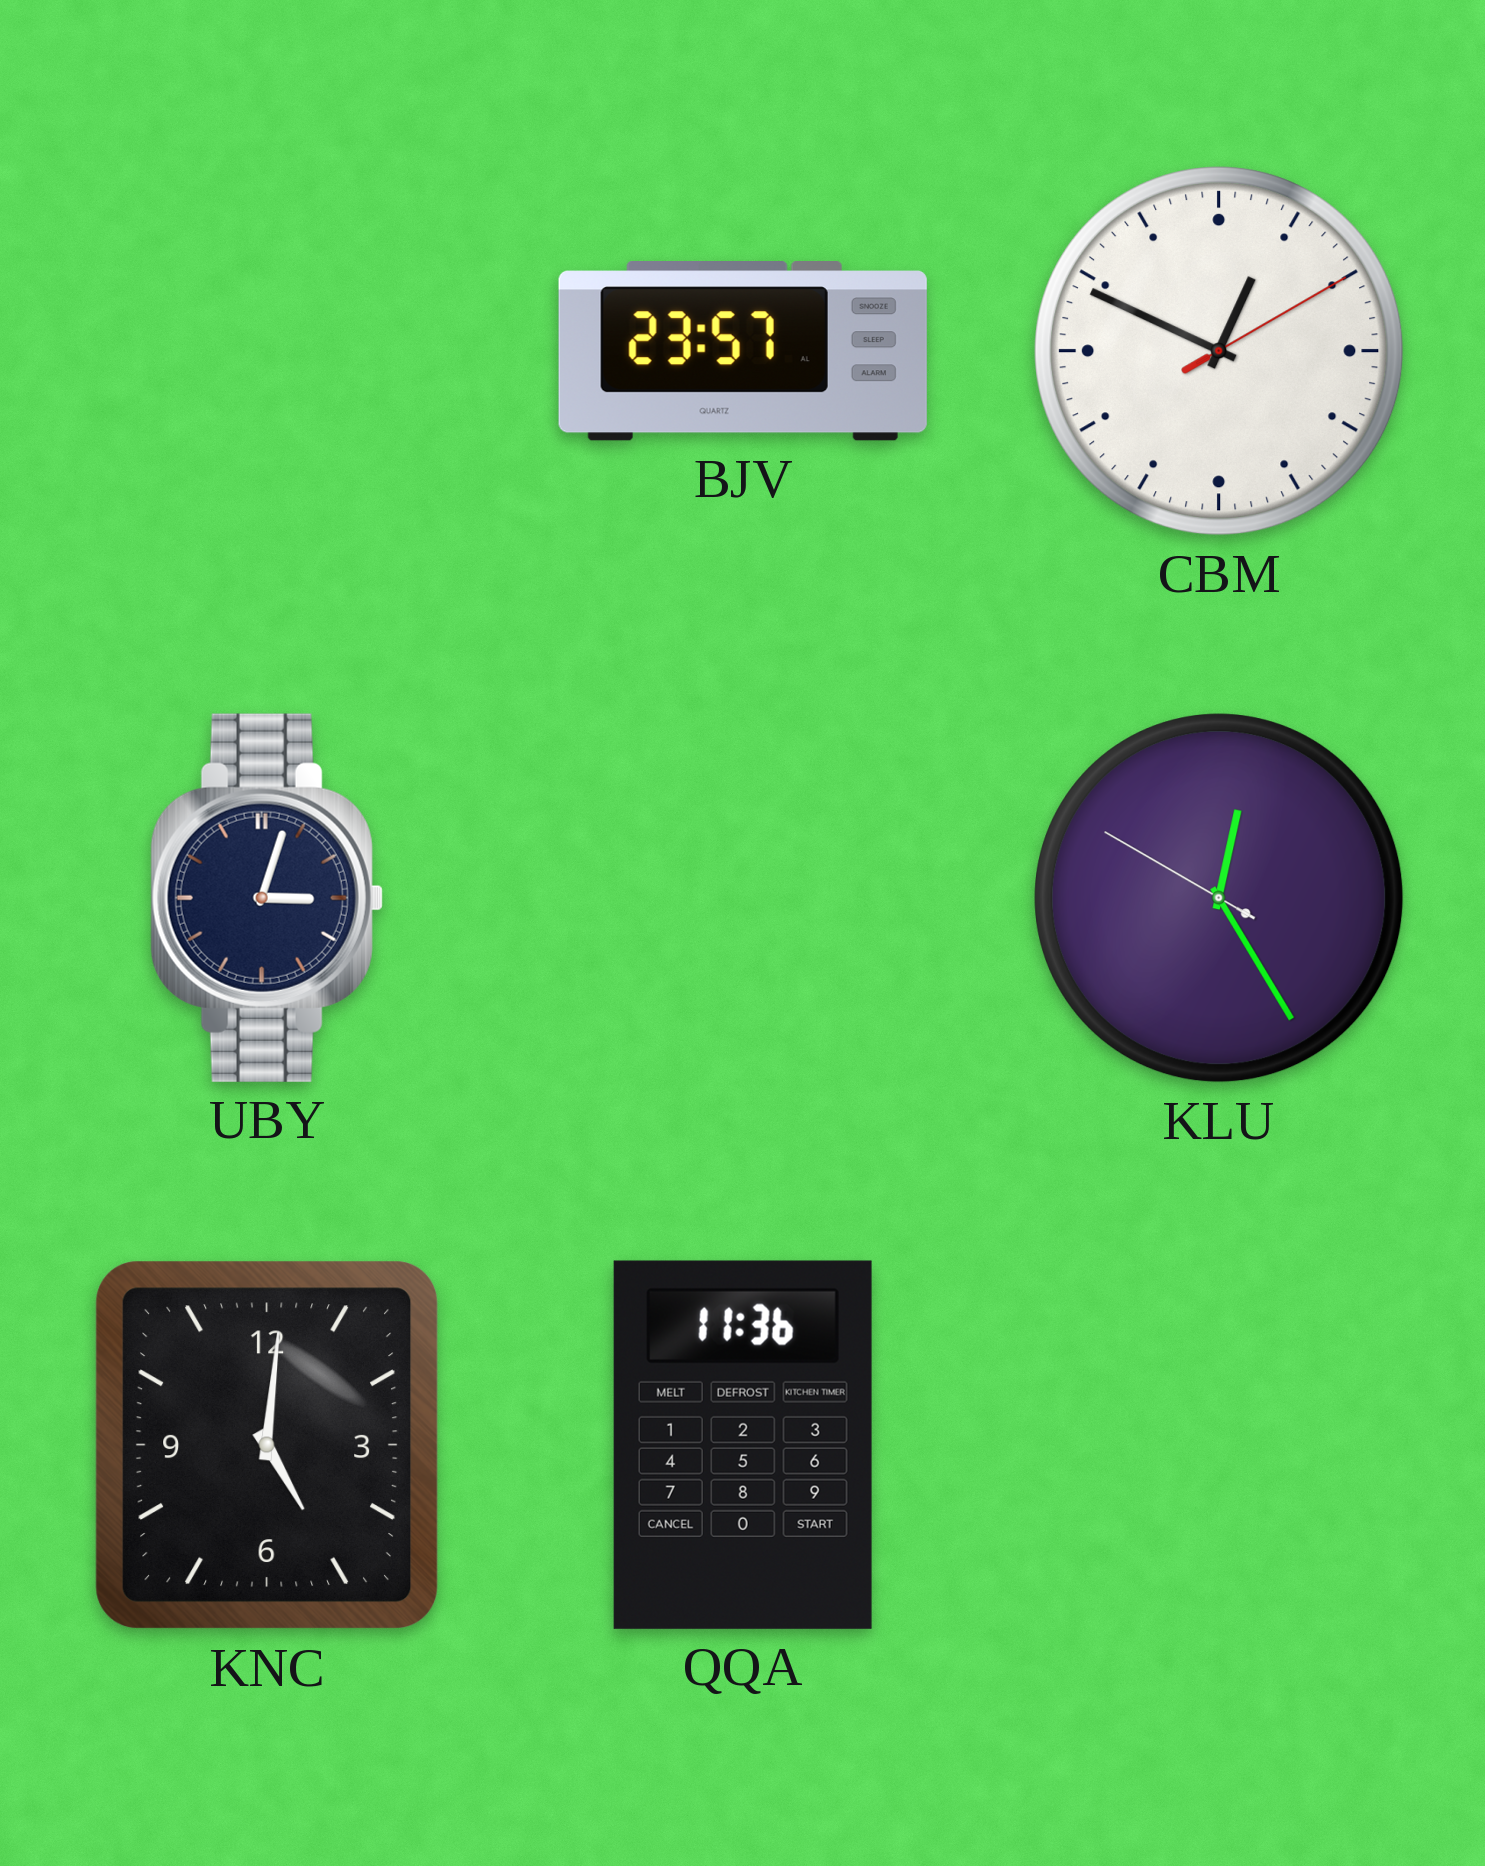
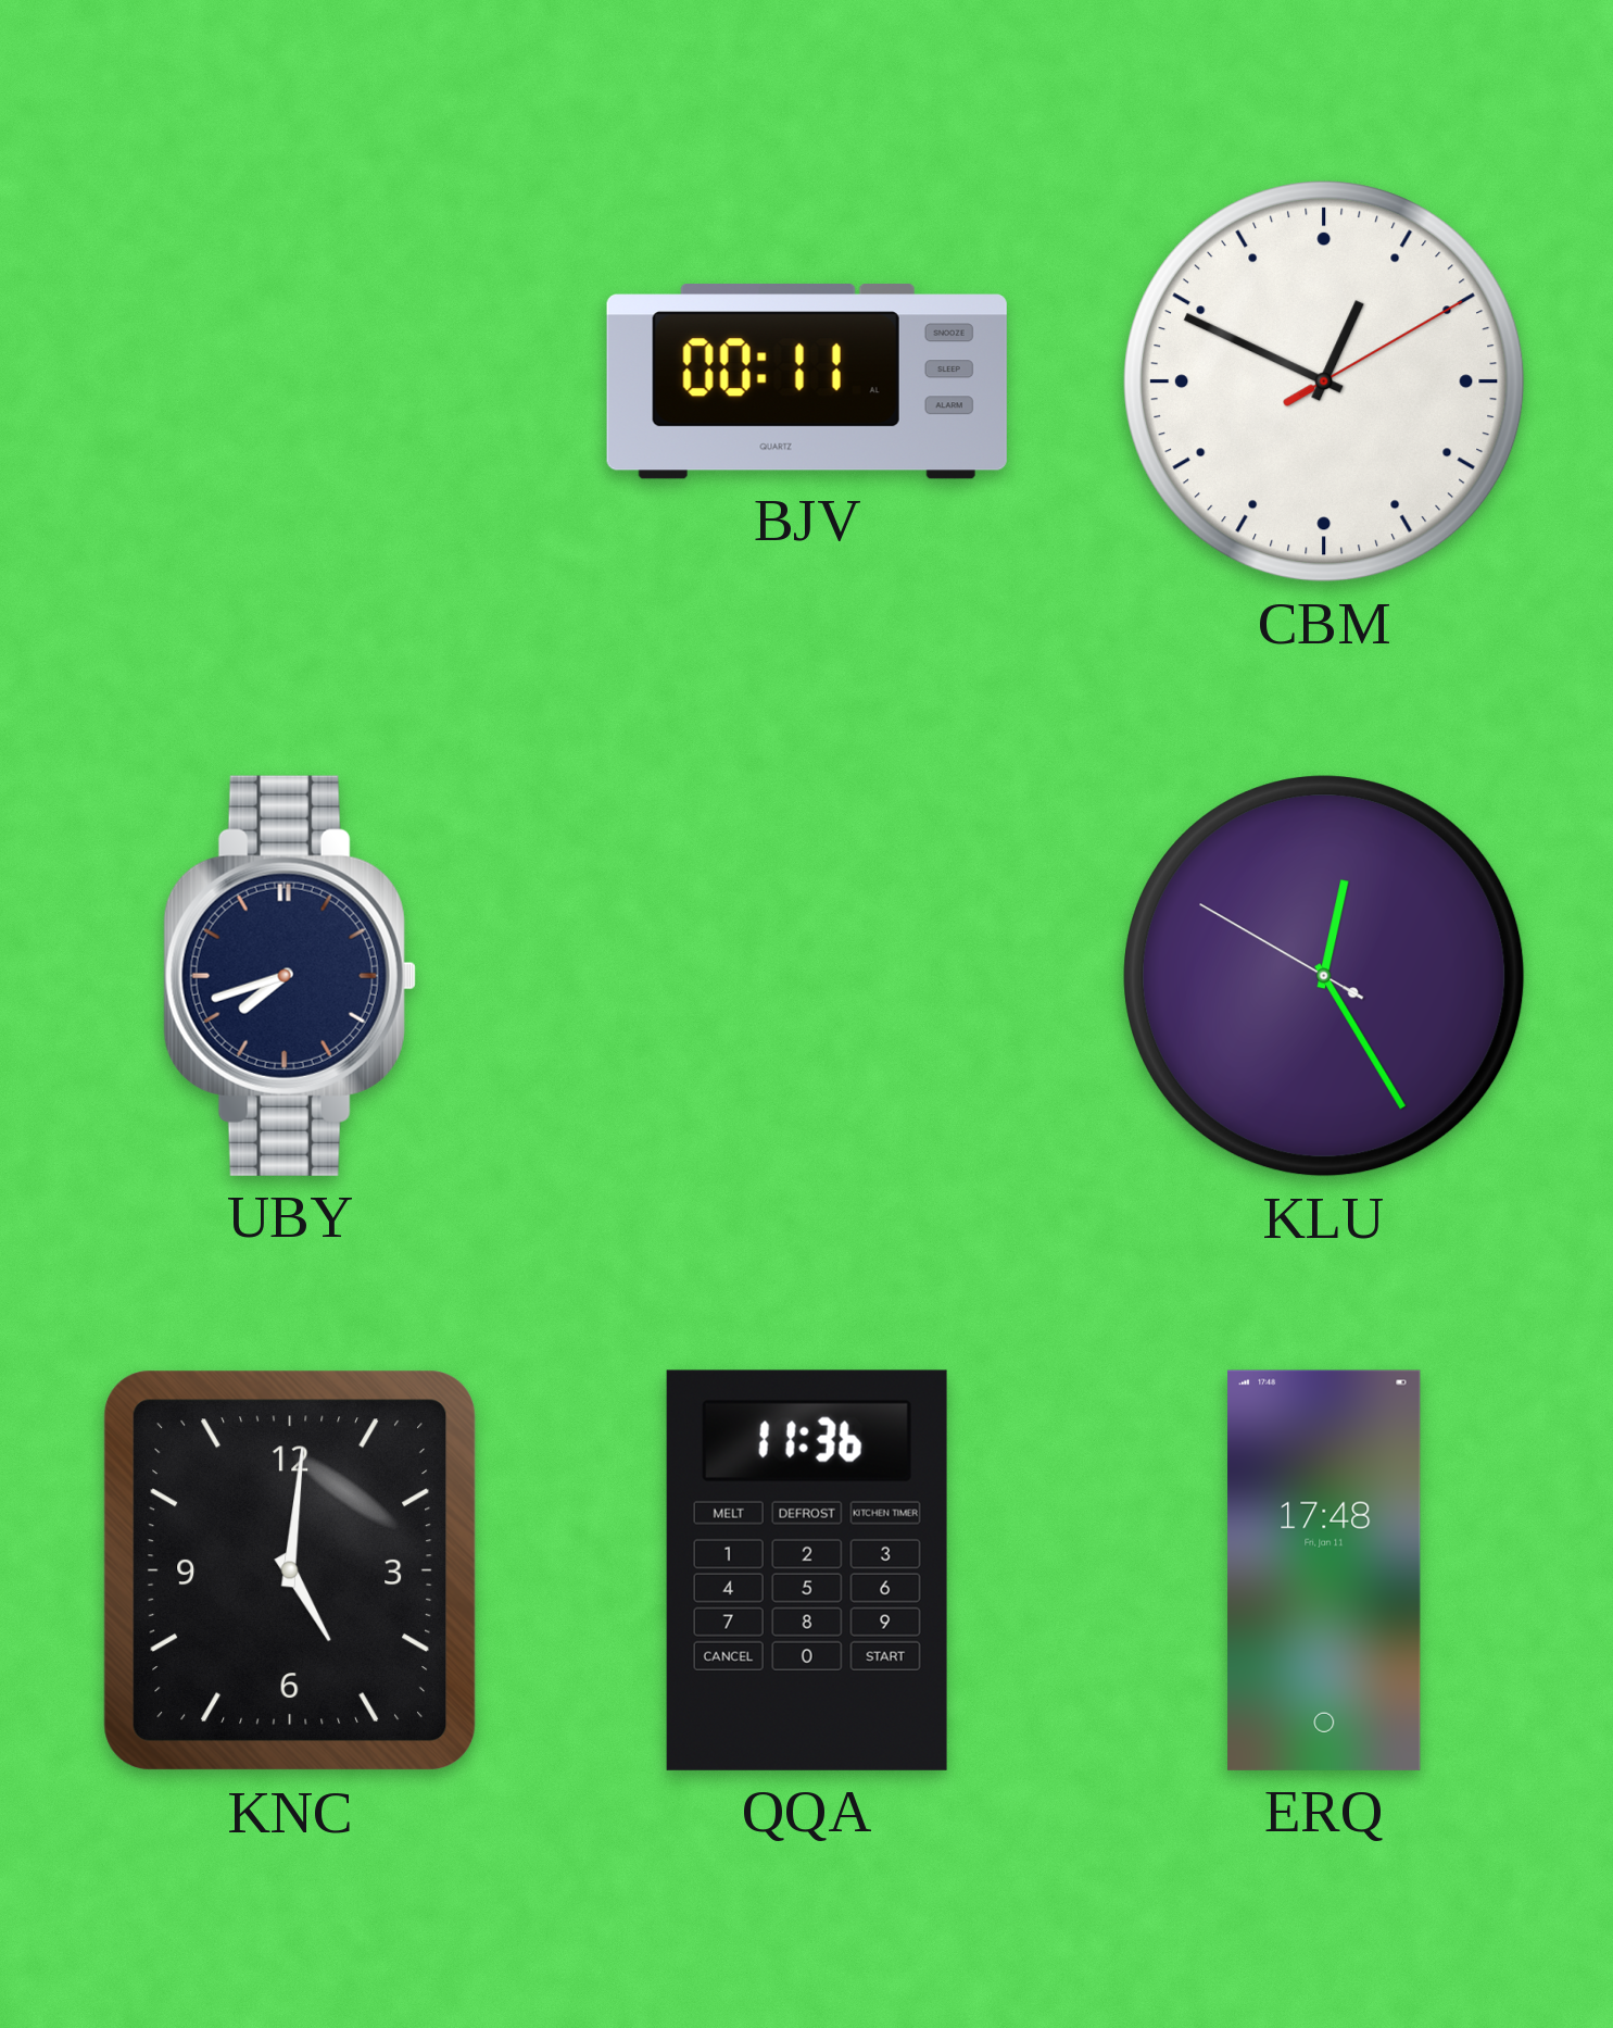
BJV: 23:57 -> 00:11 (807, 383)
UBY: 3:03 -> 7:42 (290, 976)
ERQ: none -> 17:48 (1324, 1570)
